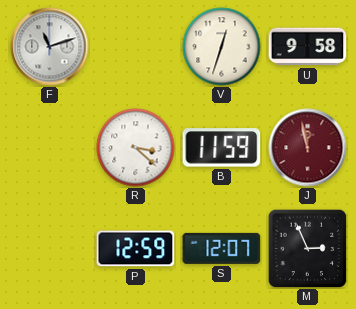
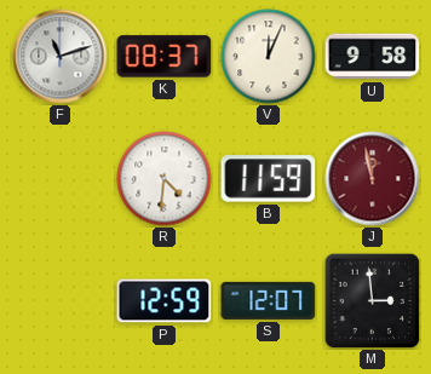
K: none -> 08:37 (165, 57)
V: 12:33 -> 12:04 (269, 57)
R: 3:22 -> 4:31 (165, 179)
M: 2:56 -> 2:59 (372, 300)
